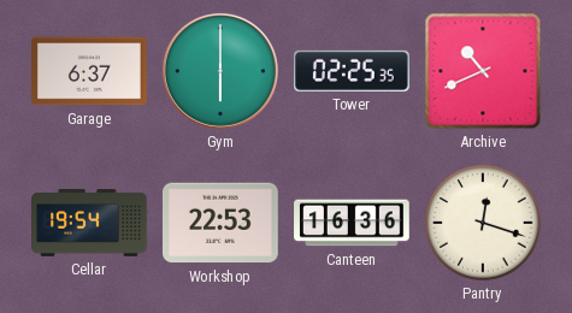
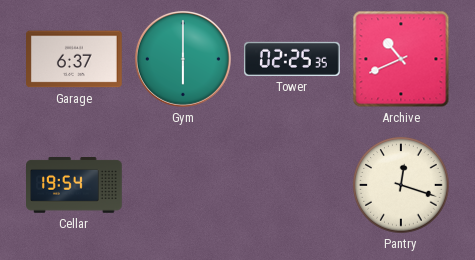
Workshop: 22:53 -> none (222, 223)
Canteen: 16:36 -> none (352, 223)
